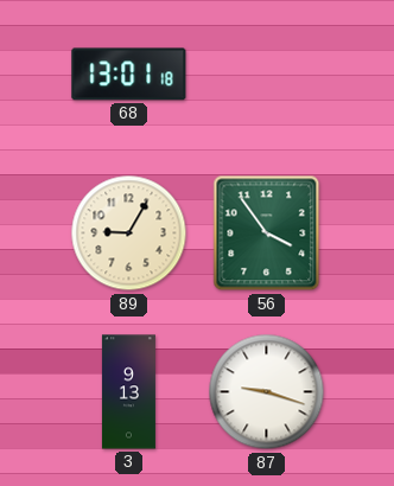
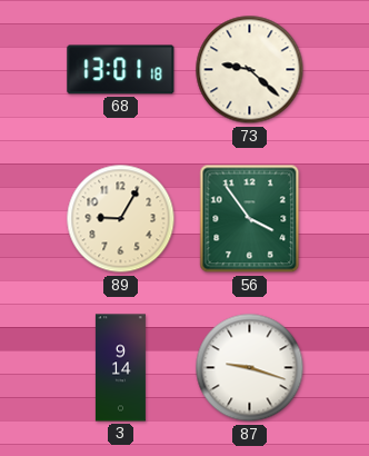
73: none -> 9:22 (250, 70)
3: 9:13 -> 9:14 (120, 368)
